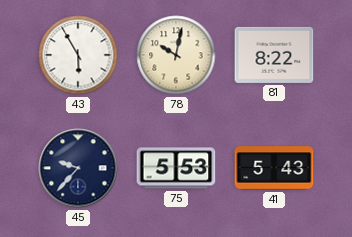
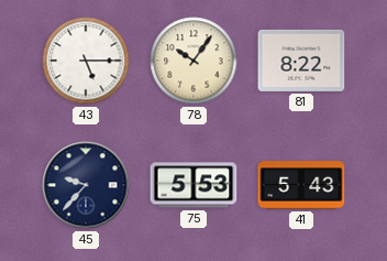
43: 5:55 -> 5:15 (86, 61)
78: 10:02 -> 10:06 (193, 61)
